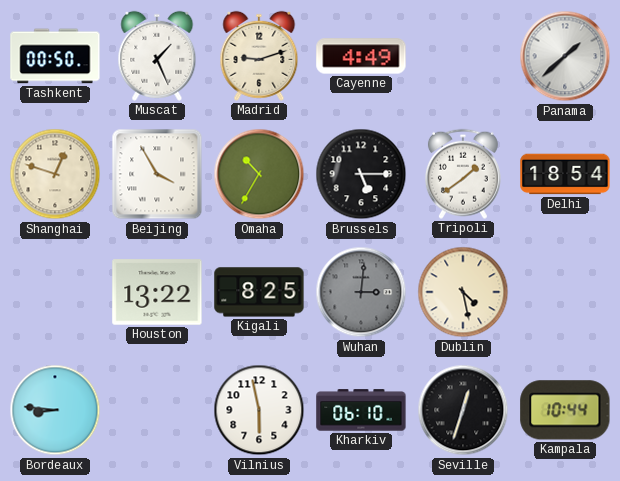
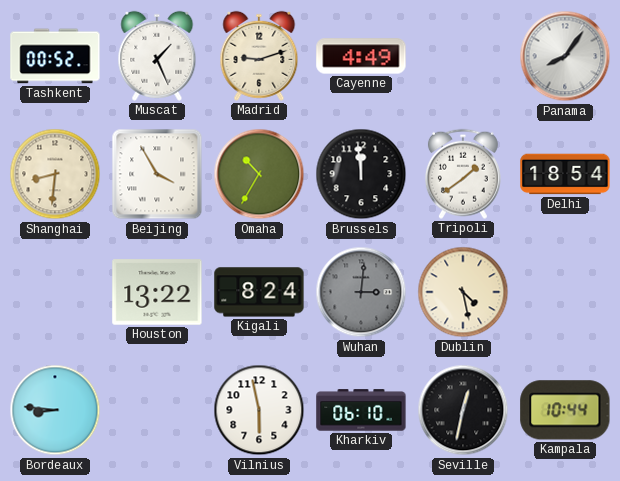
Tashkent: 00:50 -> 00:52 (55, 56)
Panama: 1:38 -> 8:06 (565, 56)
Shanghai: 12:48 -> 8:31 (55, 174)
Brussels: 5:15 -> 11:59 (361, 174)
Kigali: 8:25 -> 8:24 (259, 292)
Seville: 12:33 -> 12:32 (463, 410)
